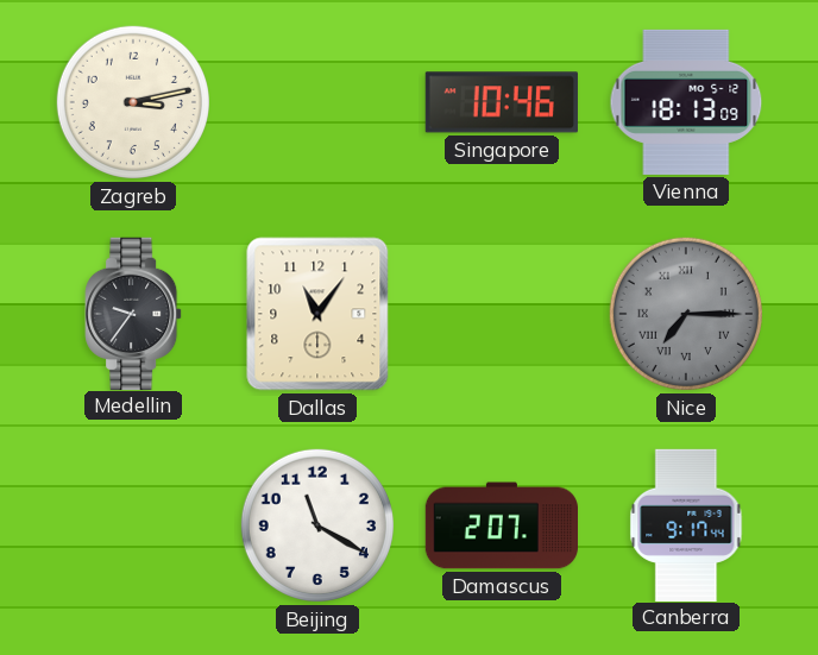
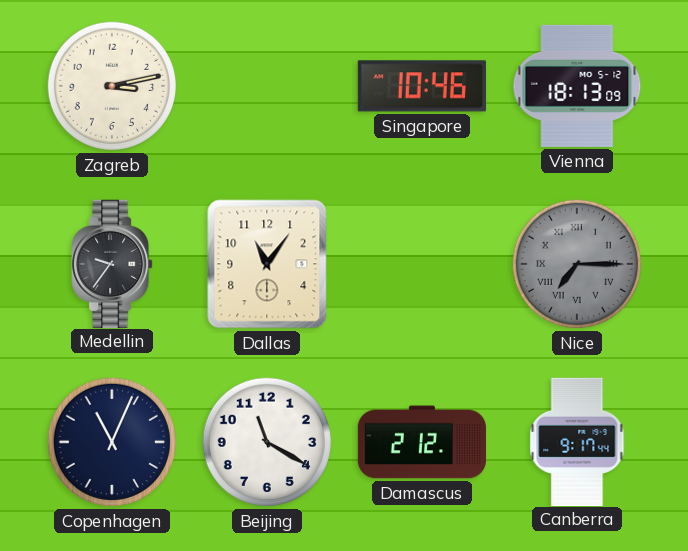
Copenhagen: none -> 11:04 (112, 442)
Damascus: 2:07 -> 2:12 (421, 442)
